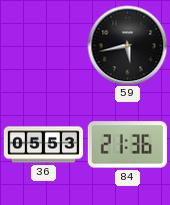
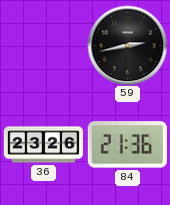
59: 5:43 -> 2:43 (127, 45)
36: 05:53 -> 23:26 (43, 145)
